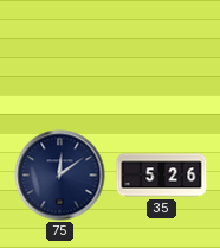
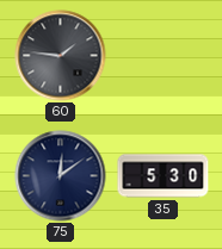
60: none -> 1:46 (61, 56)
35: 5:26 -> 5:30 (164, 176)
